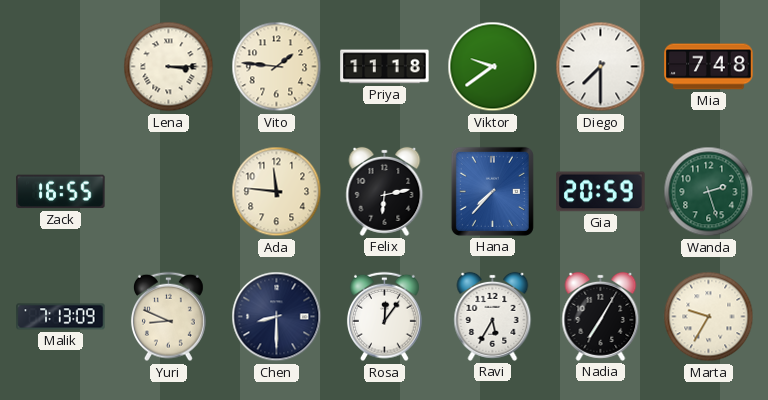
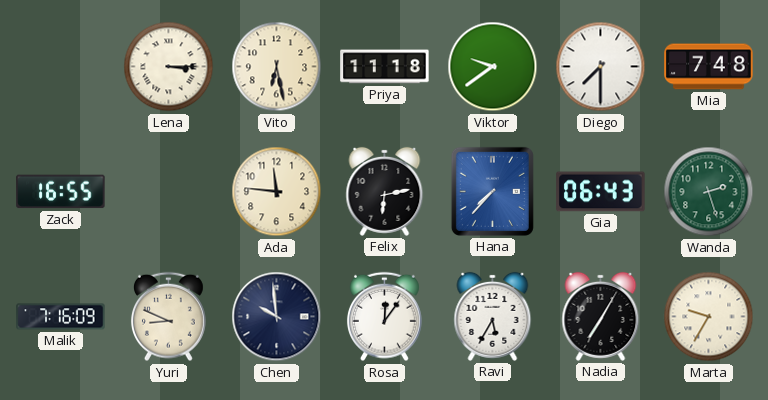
Vito: 1:46 -> 6:28 (277, 67)
Gia: 20:59 -> 06:43 (601, 192)
Malik: 7:13 -> 7:16 (61, 317)
Chen: 8:30 -> 9:59 (277, 317)
